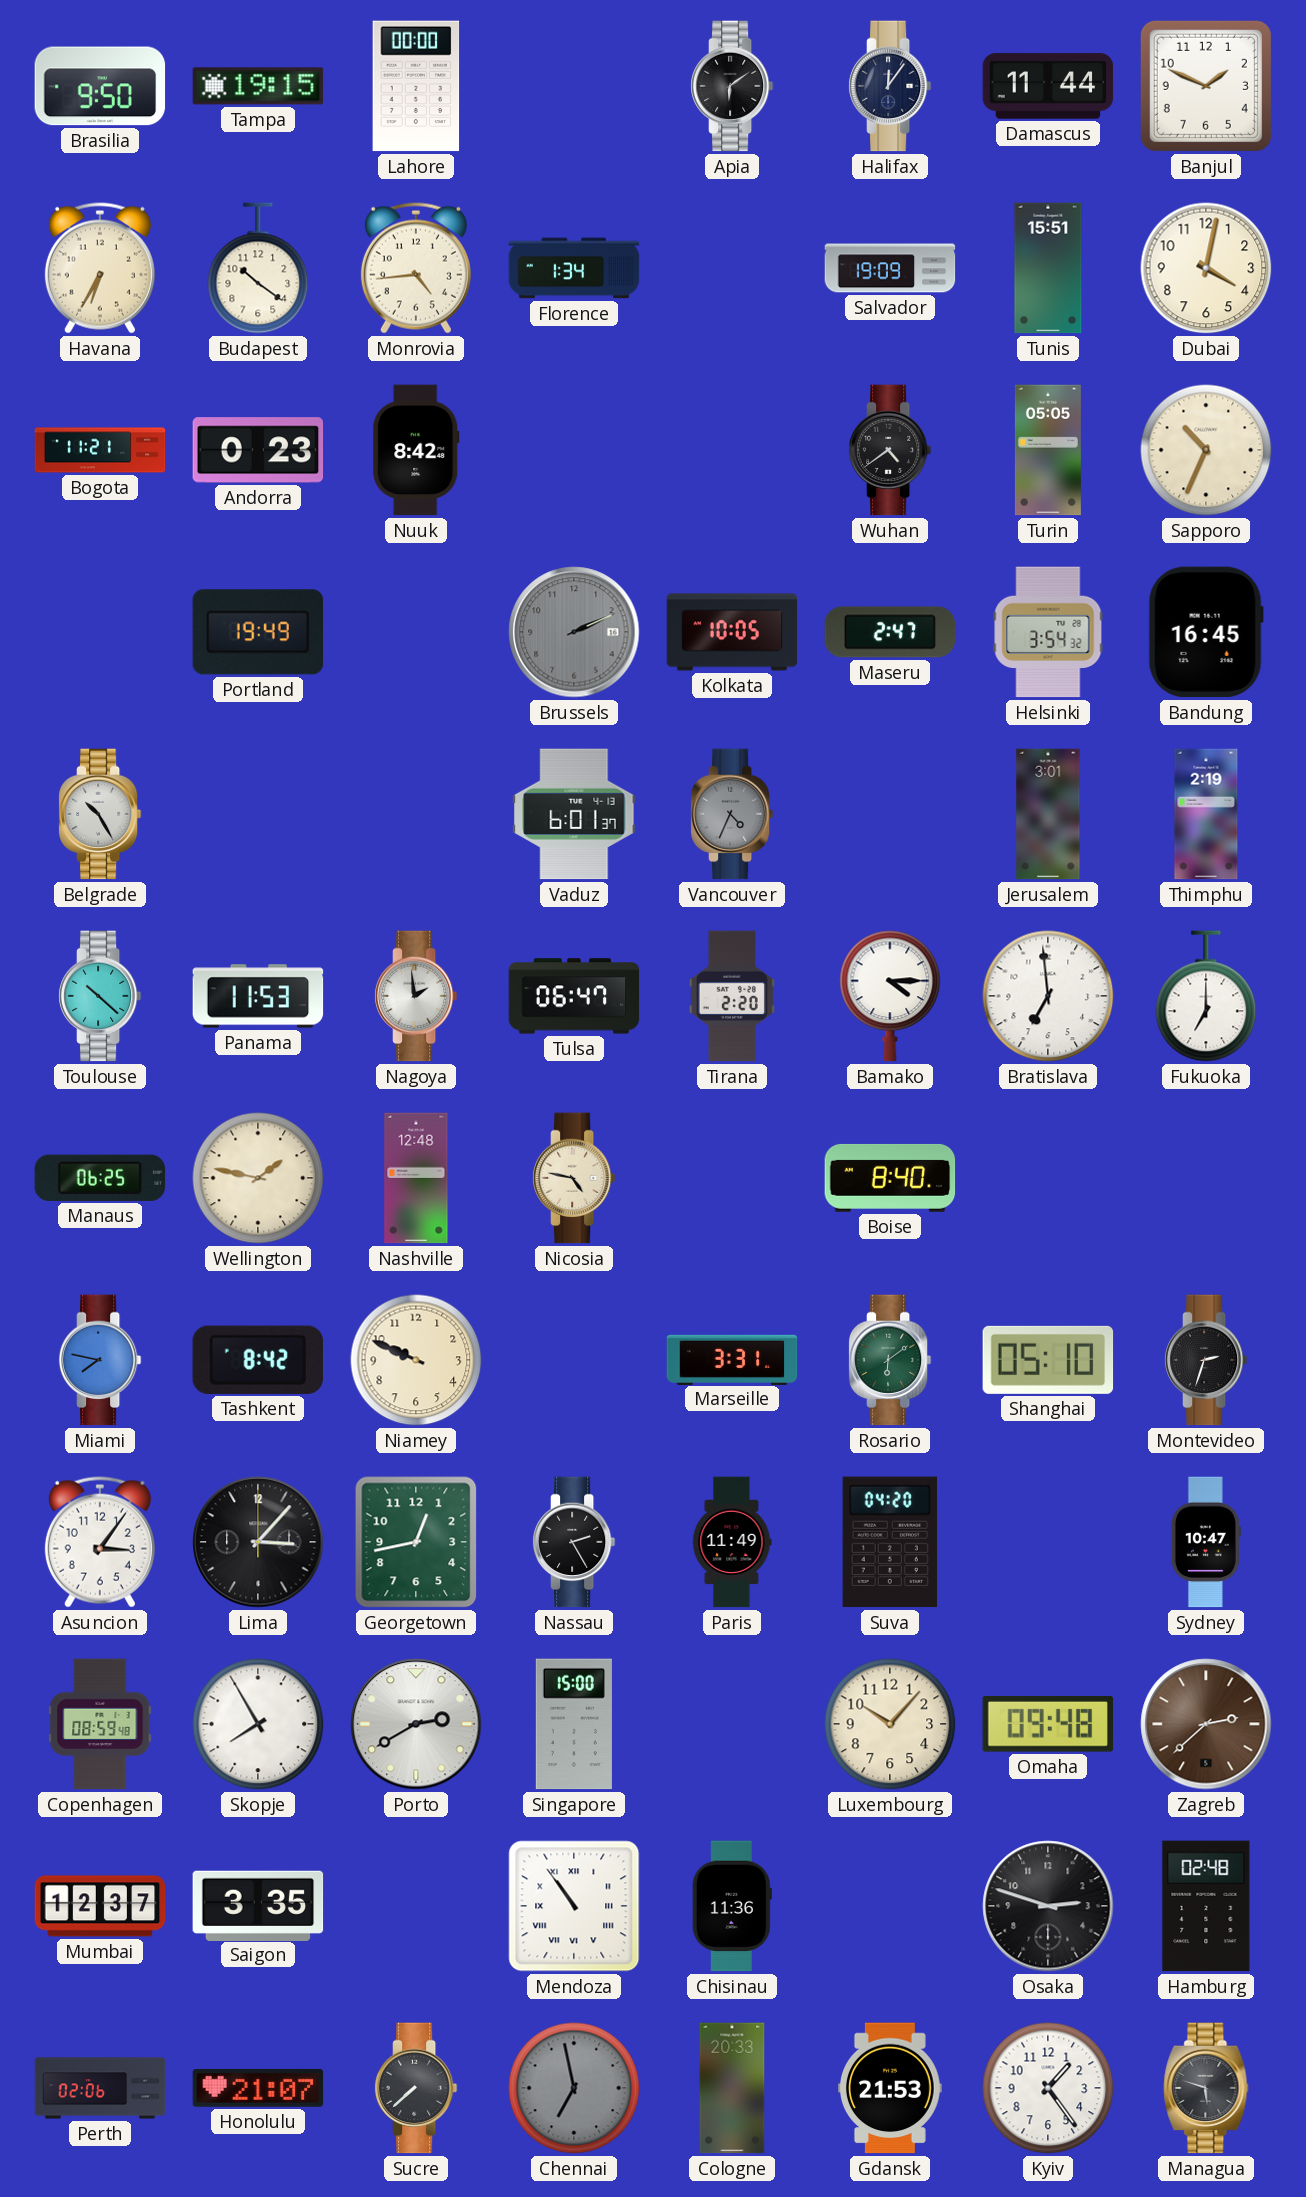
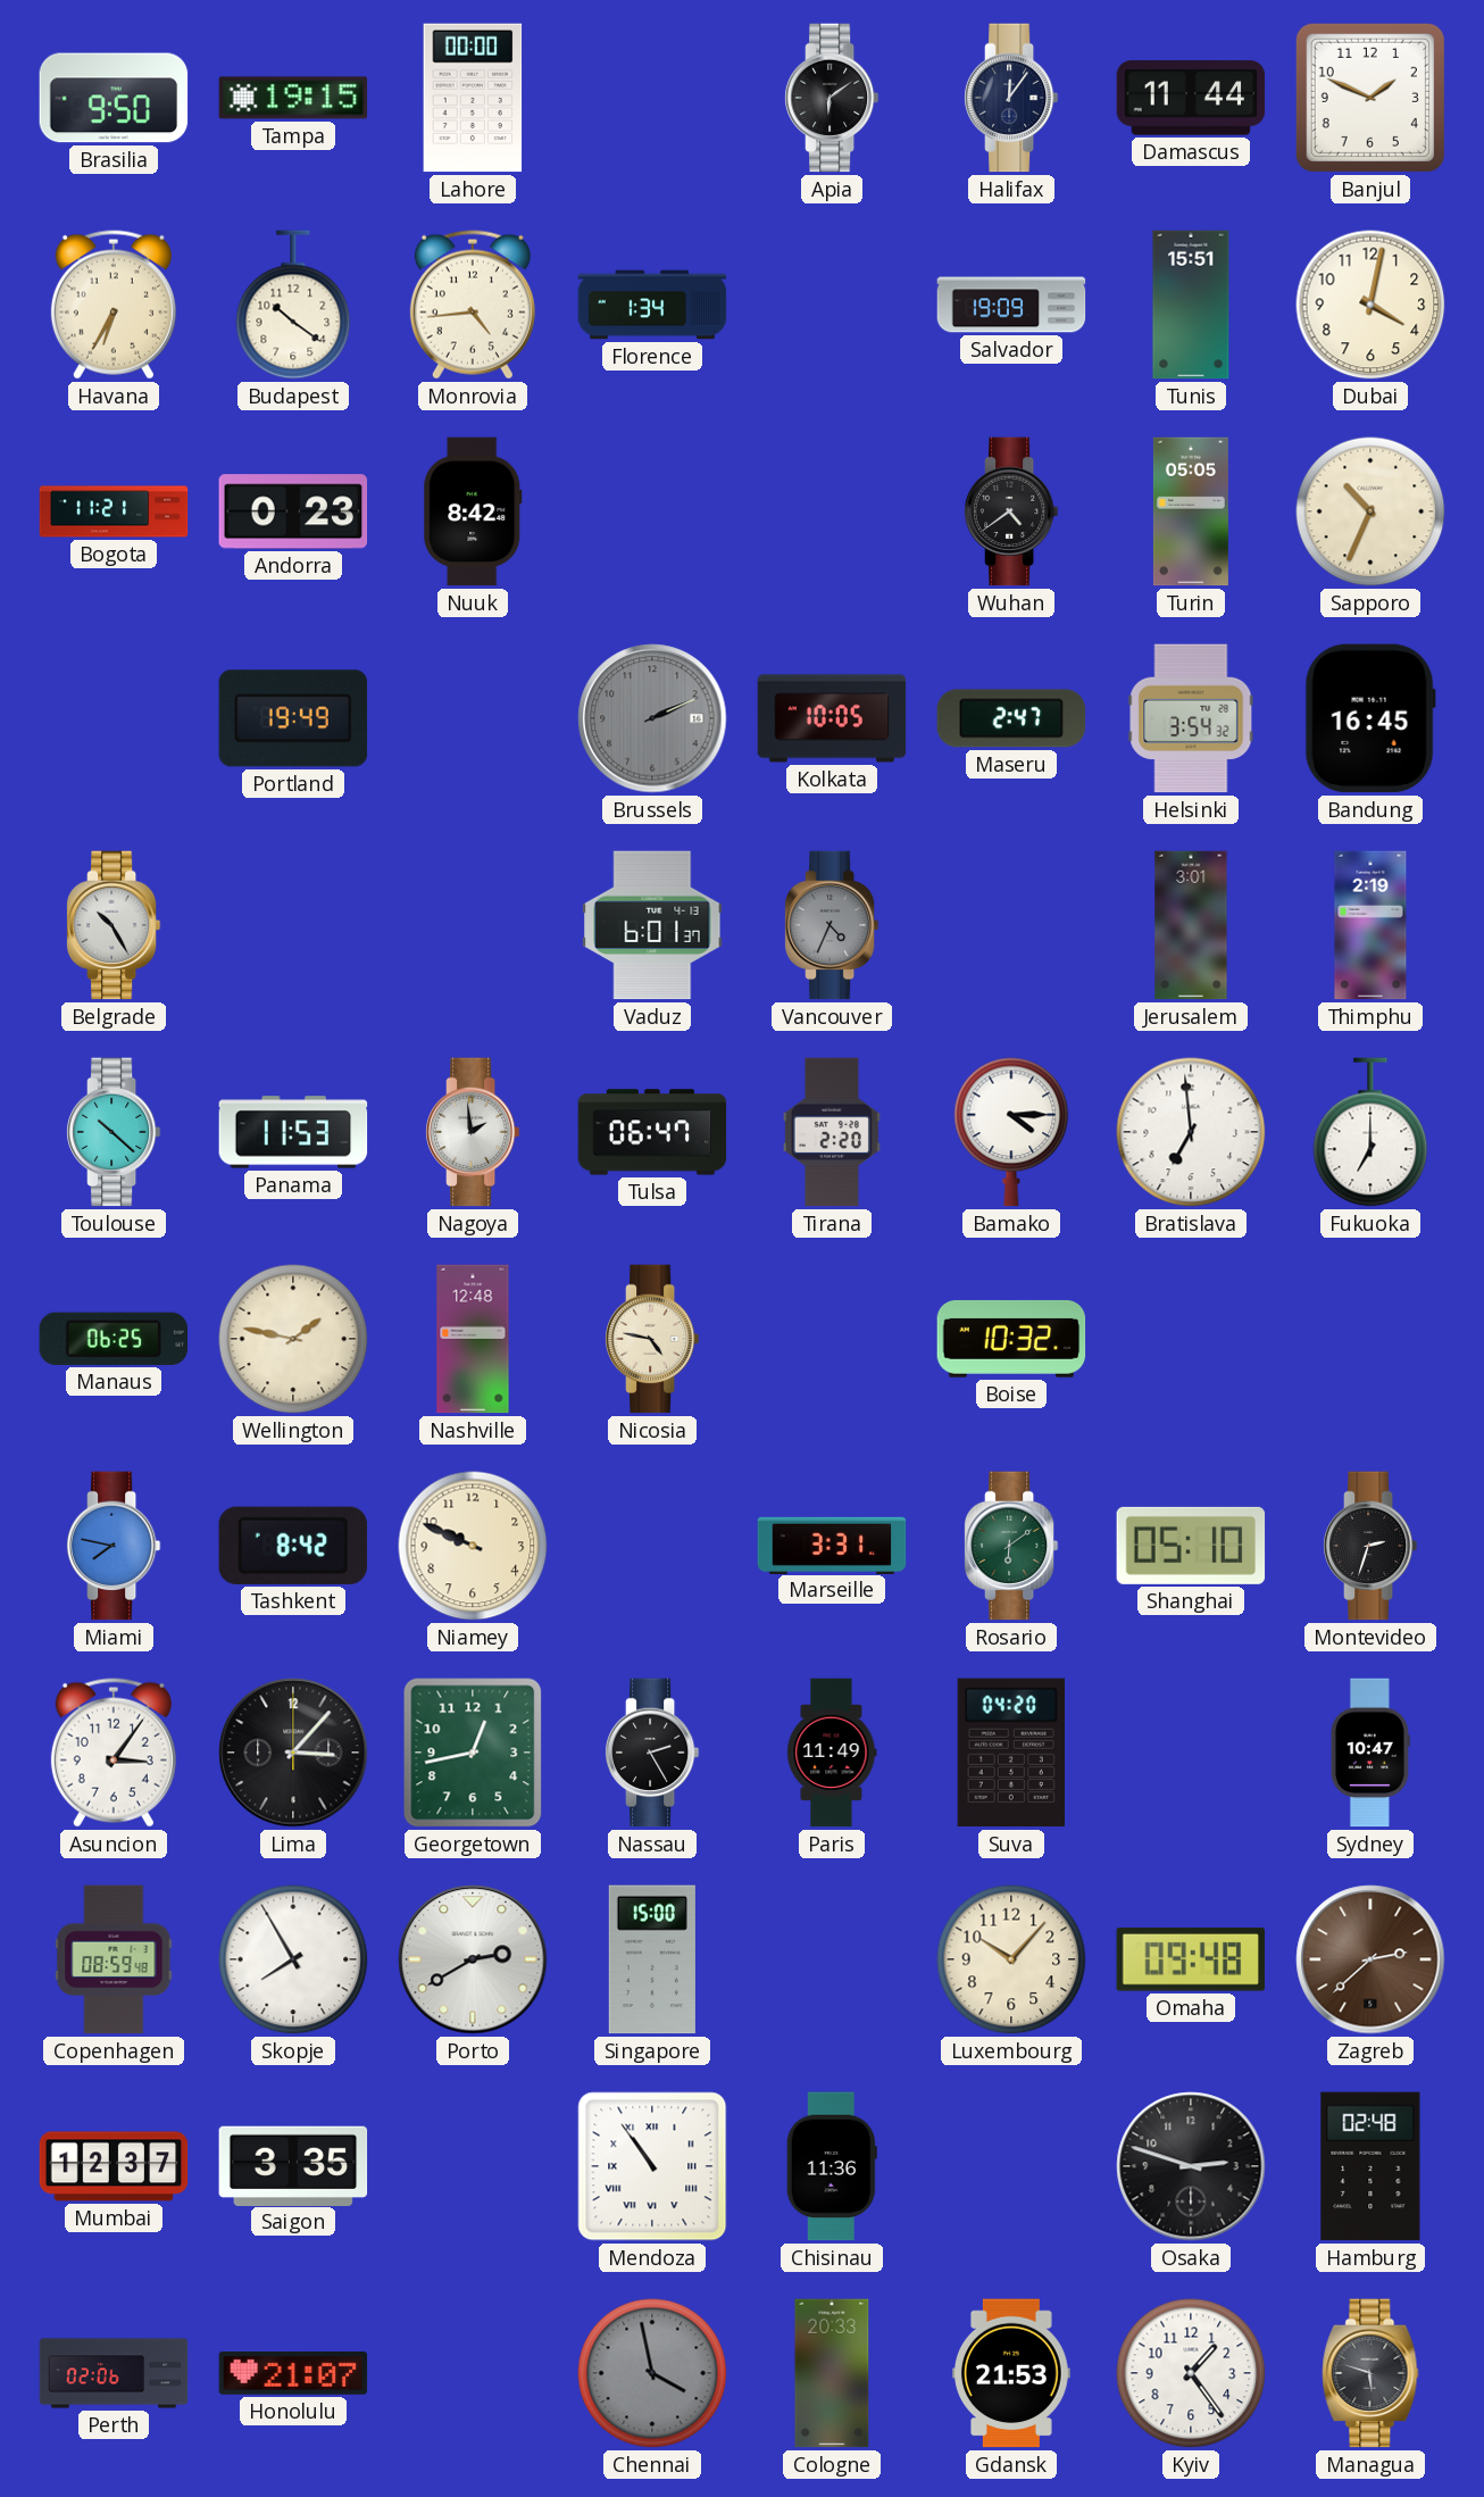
Boise: 8:40 -> 10:32 (1011, 1339)
Sucre: 7:38 -> none (416, 2088)
Chennai: 6:58 -> 3:58 (652, 2373)
